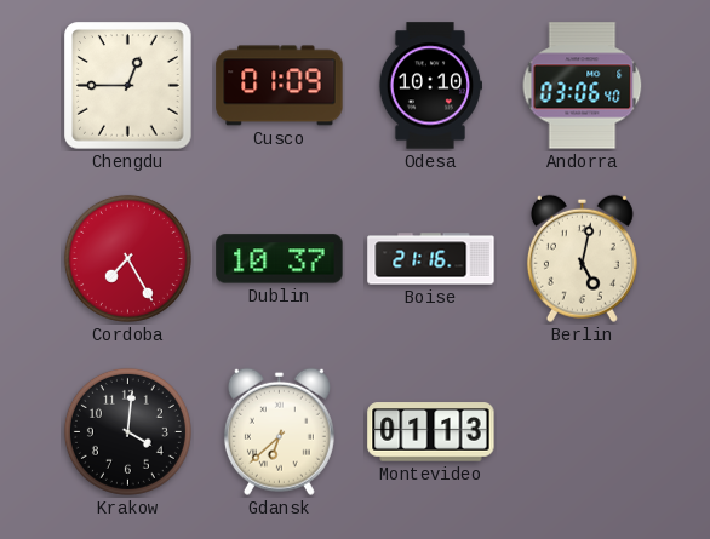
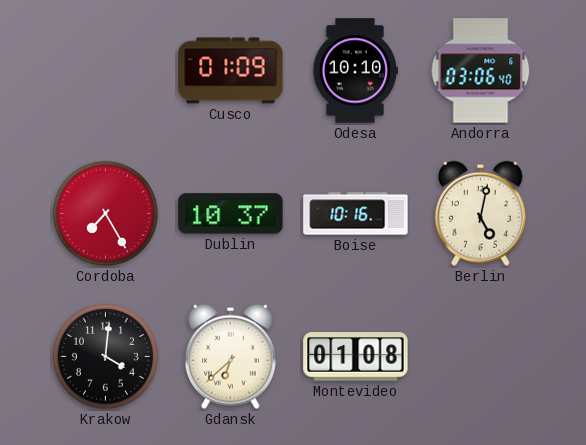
Chengdu: 12:45 -> none (128, 86)
Boise: 21:16 -> 10:16 (356, 214)
Montevideo: 01:13 -> 01:08 (356, 357)
